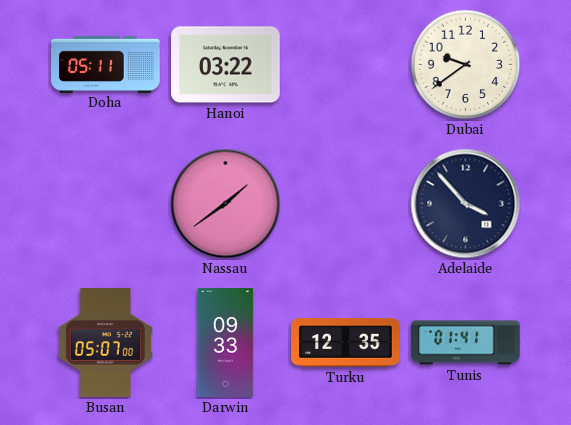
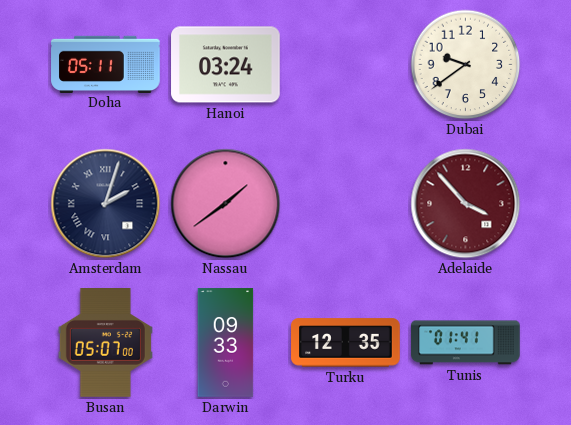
Hanoi: 03:22 -> 03:24 (226, 65)
Amsterdam: none -> 2:03 (106, 204)
Adelaide dial: navy -> burgundy (466, 204)
